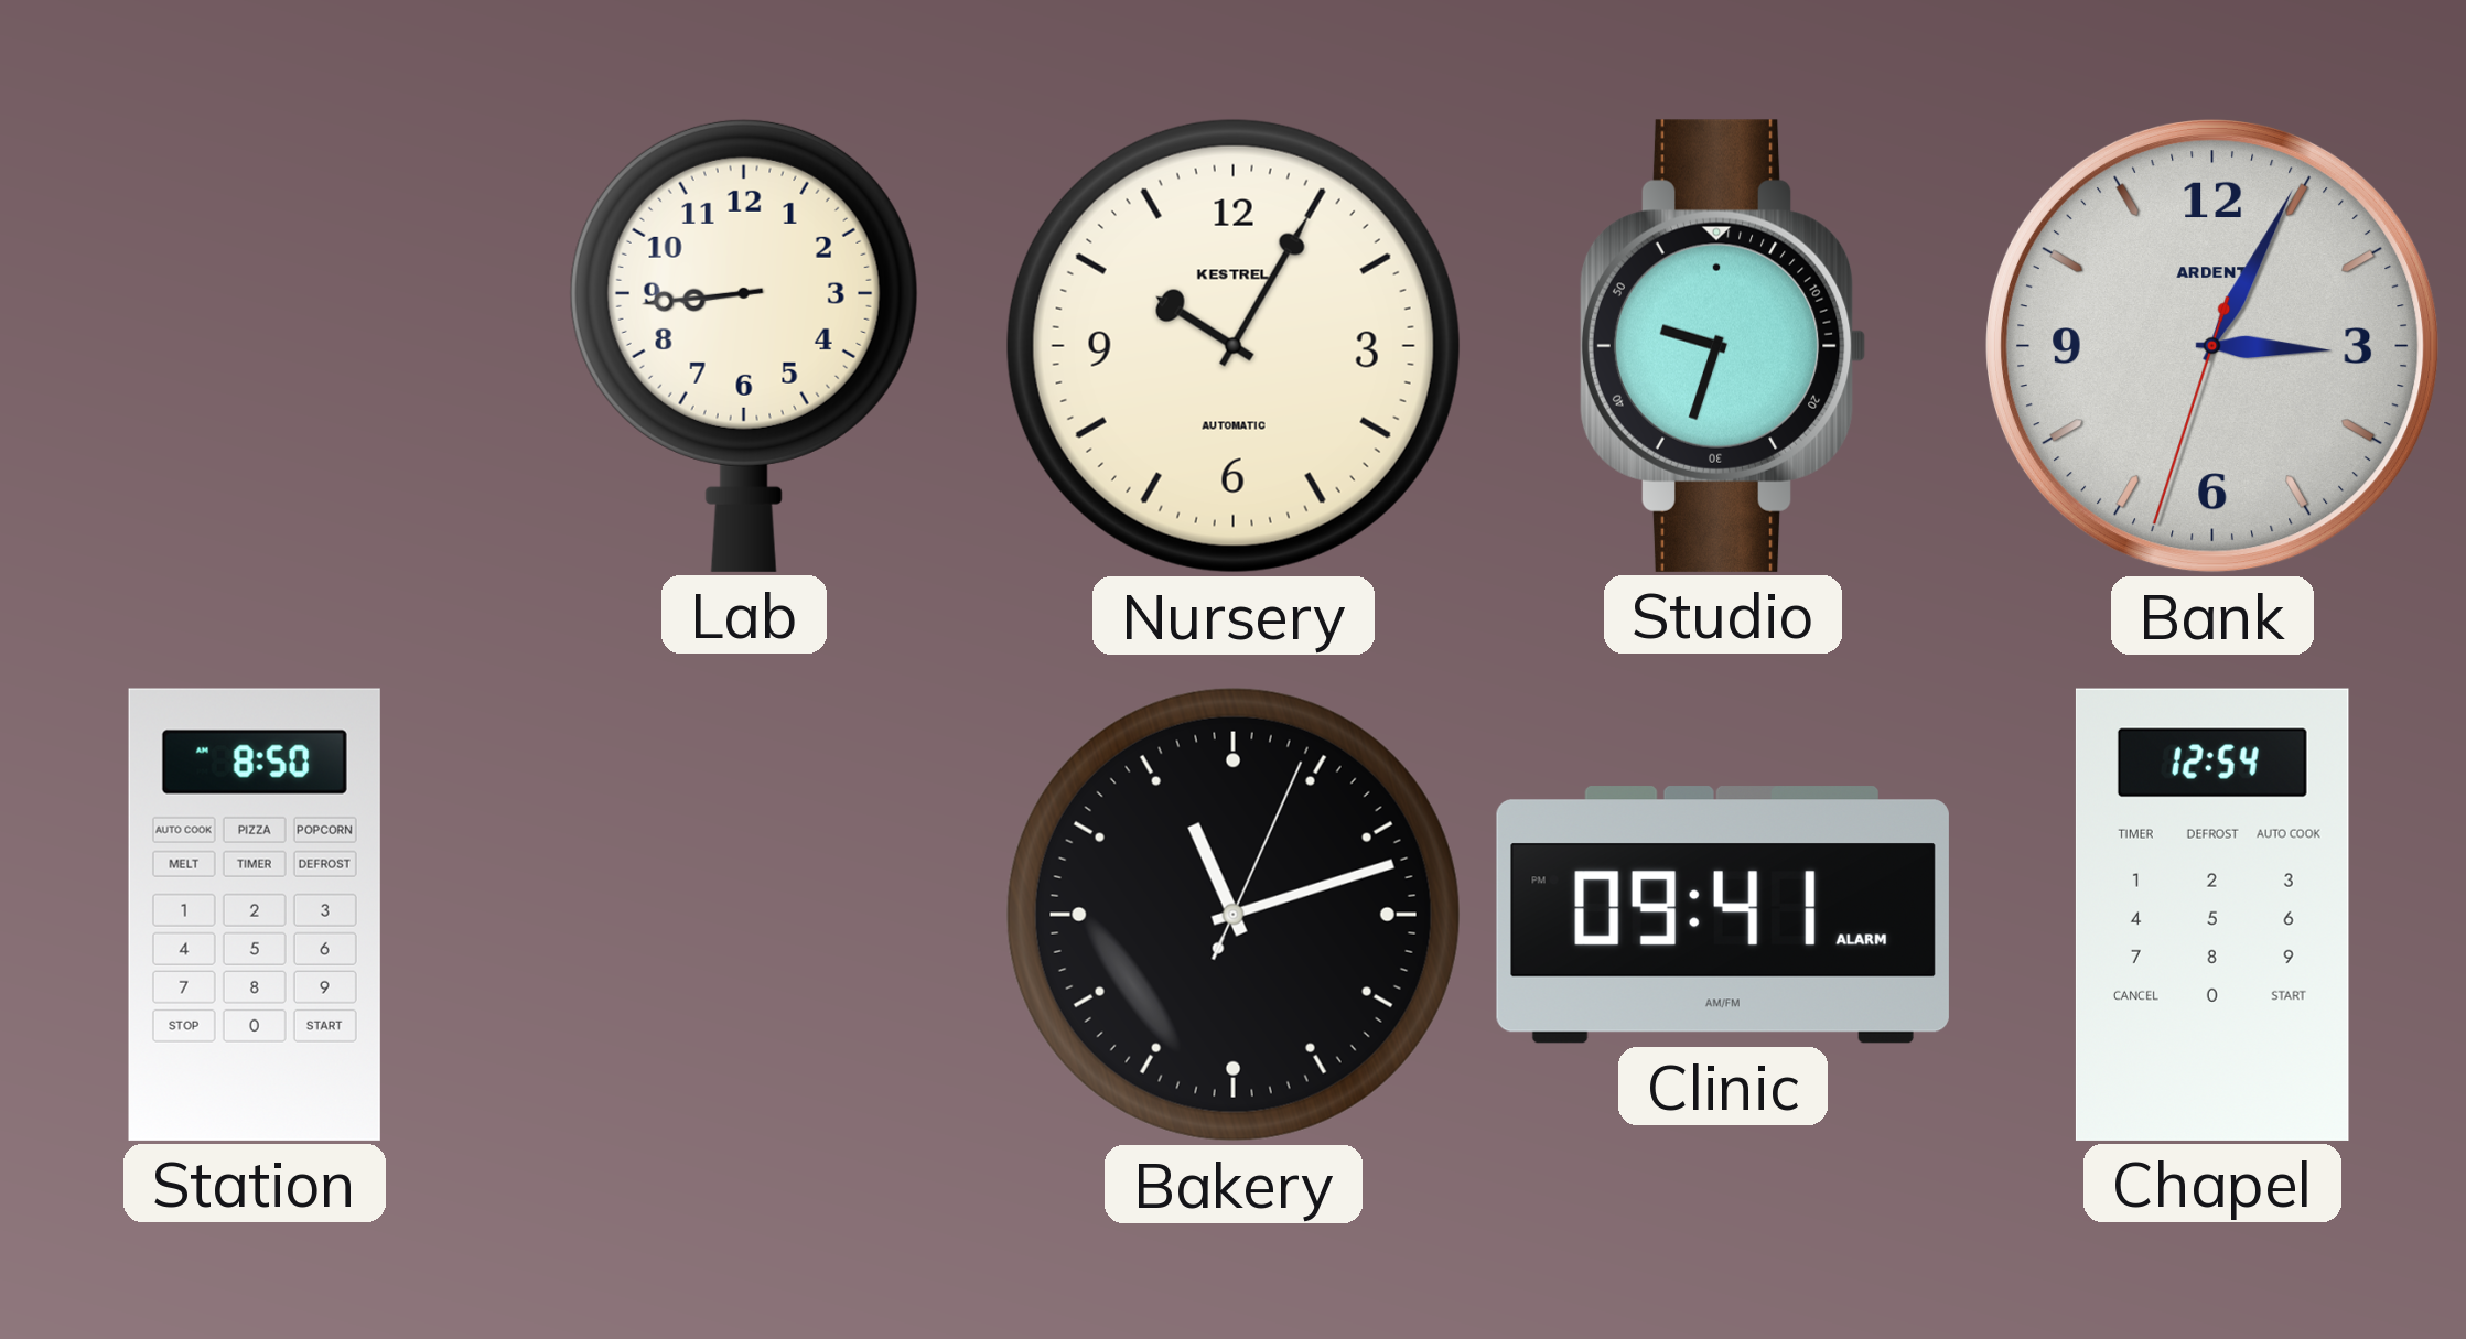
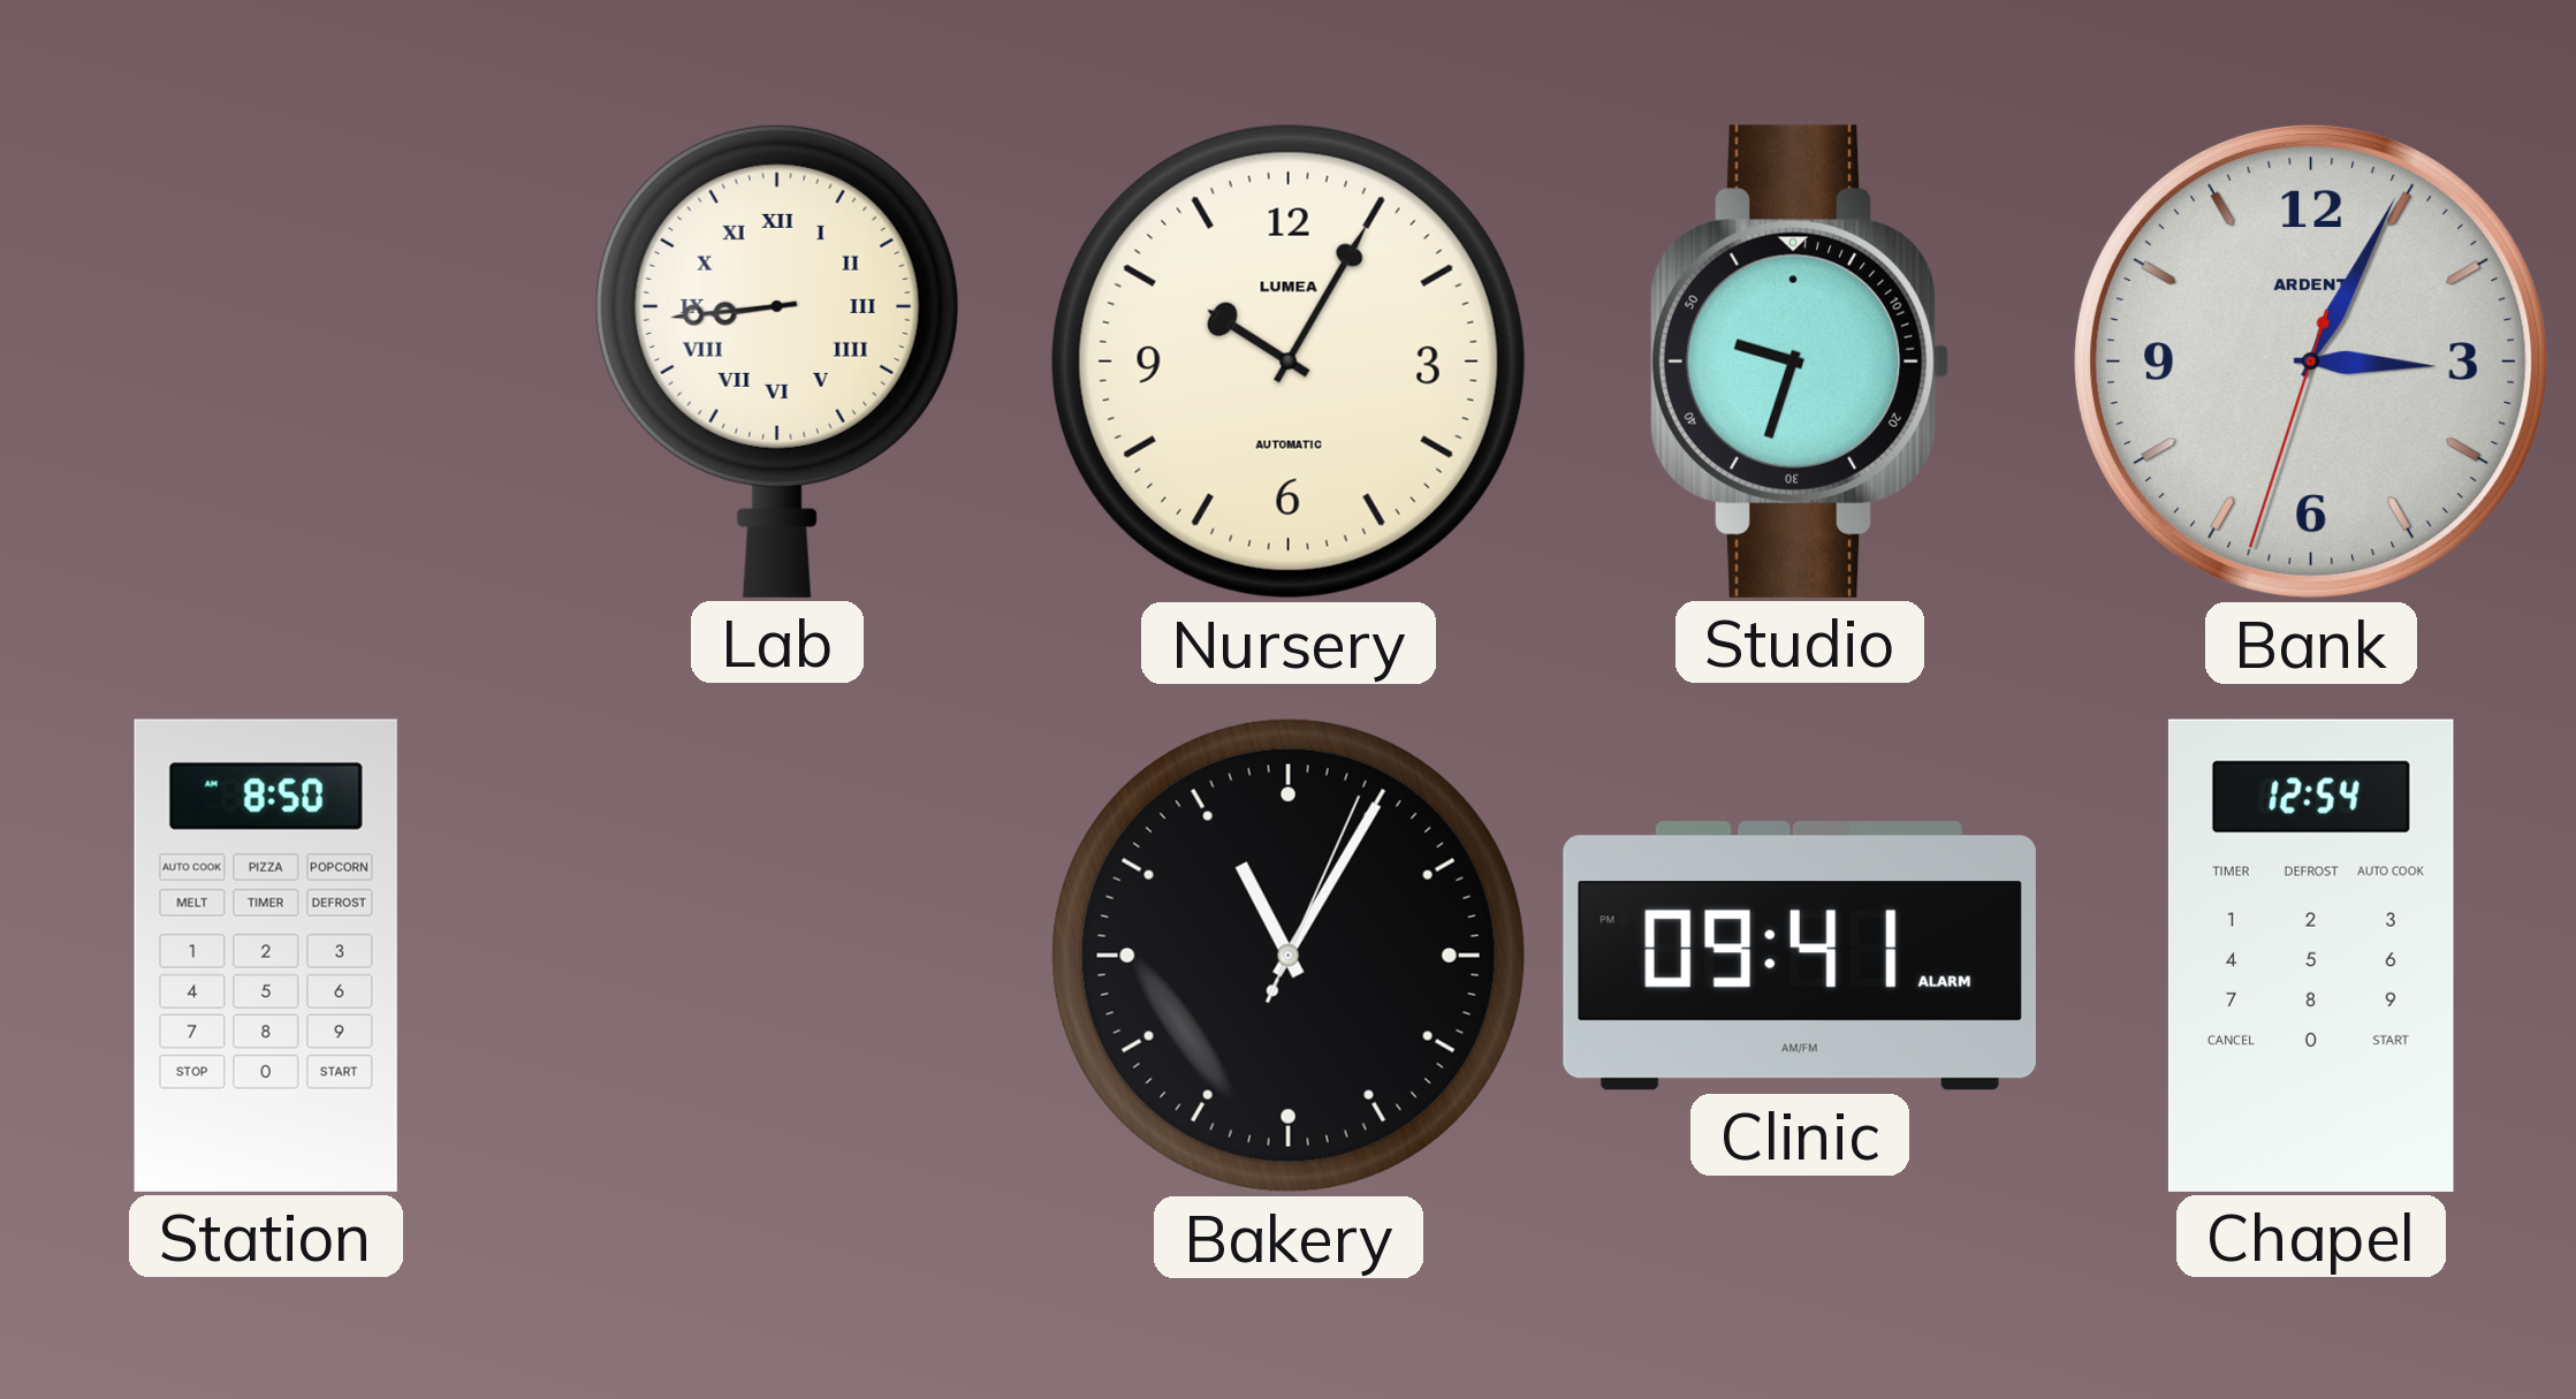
Lab numerals: Arabic -> Roman (777, 360)
Nursery brand: KESTREL -> LUMEA (1289, 362)
Bakery: 11:12 -> 11:05 (1289, 956)
